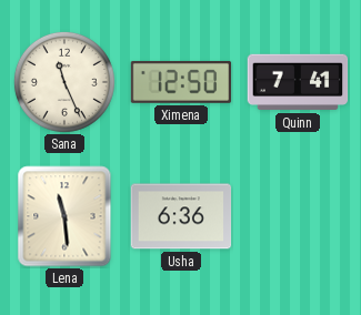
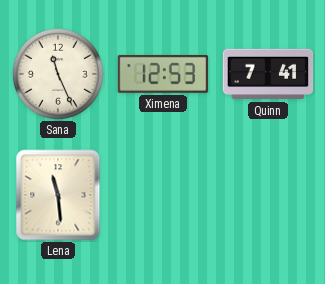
Ximena: 12:50 -> 12:53 (163, 74)
Usha: 6:36 -> none (181, 216)
